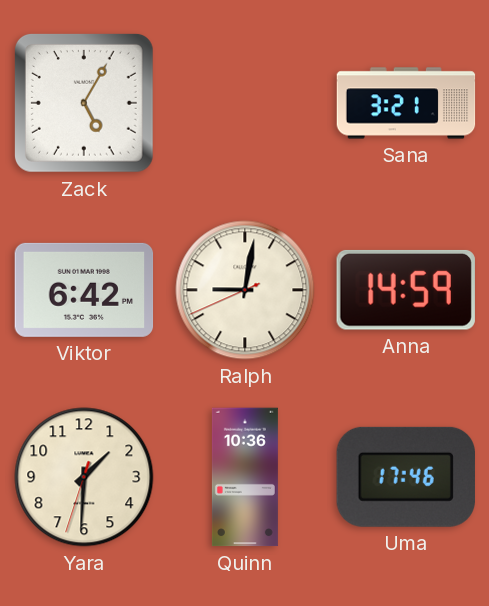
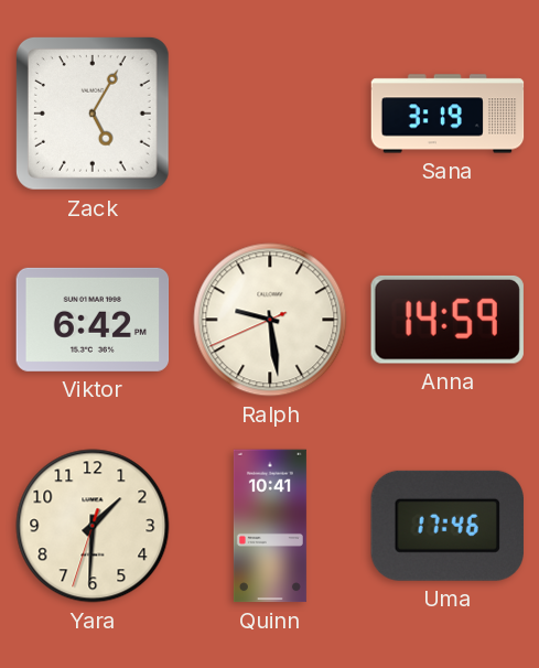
Sana: 3:21 -> 3:19 (448, 114)
Ralph: 9:01 -> 9:28 (270, 320)
Quinn: 10:36 -> 10:41 (270, 526)
